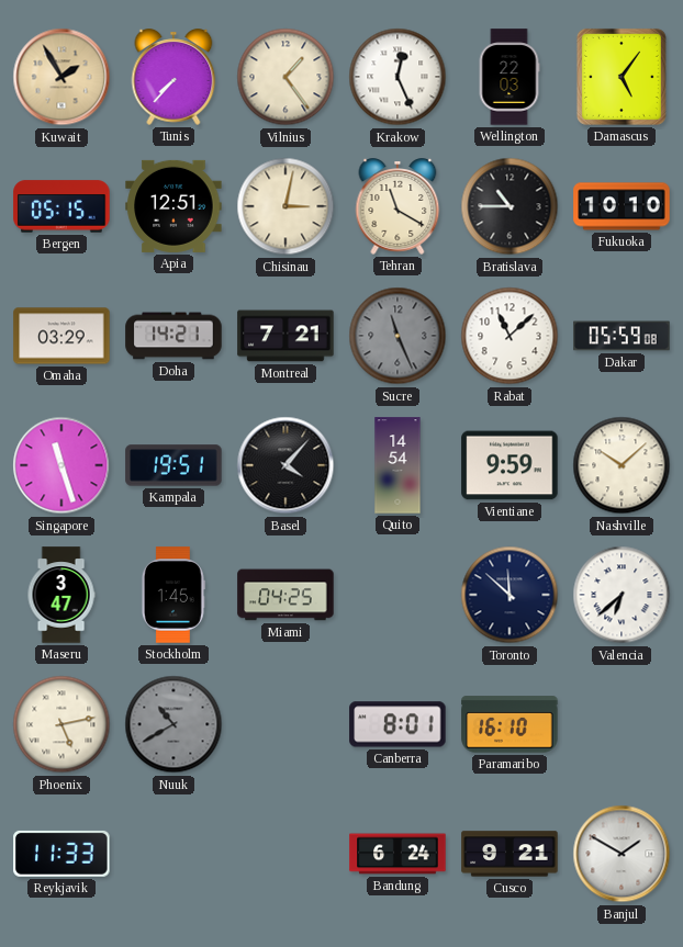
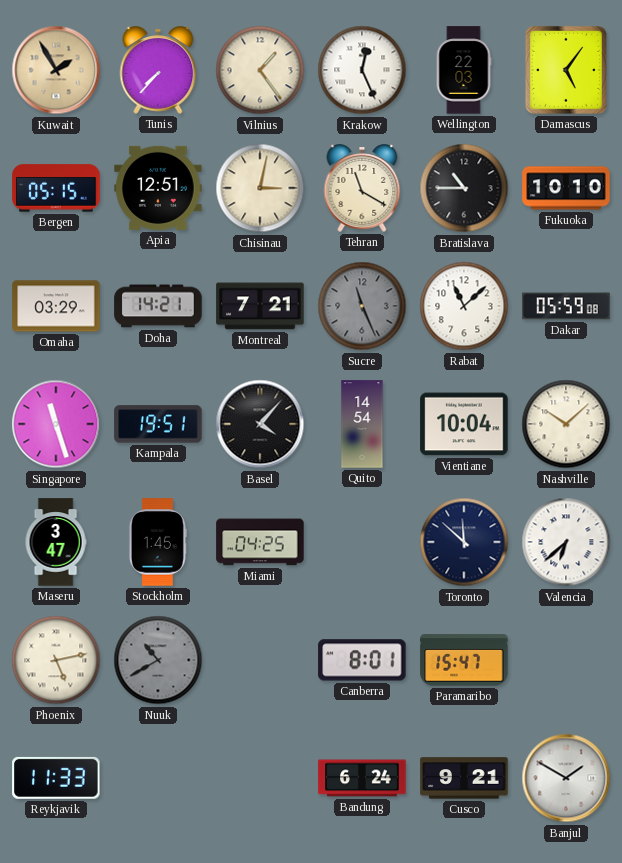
Vientiane: 9:59 -> 10:04 (464, 424)
Paramaribo: 16:10 -> 15:47 (464, 660)
